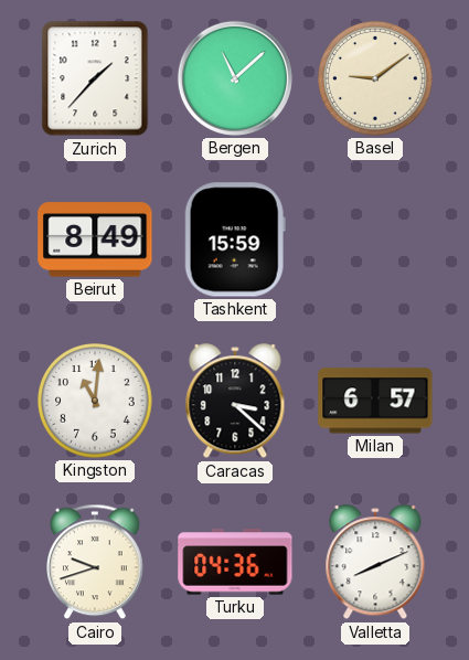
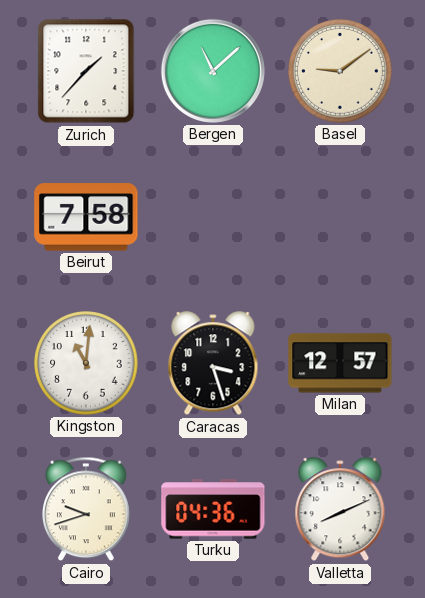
Beirut: 8:49 -> 7:58 (86, 217)
Tashkent: 15:59 -> none (235, 239)
Caracas: 3:22 -> 3:27 (213, 364)
Milan: 6:57 -> 12:57 (340, 363)
